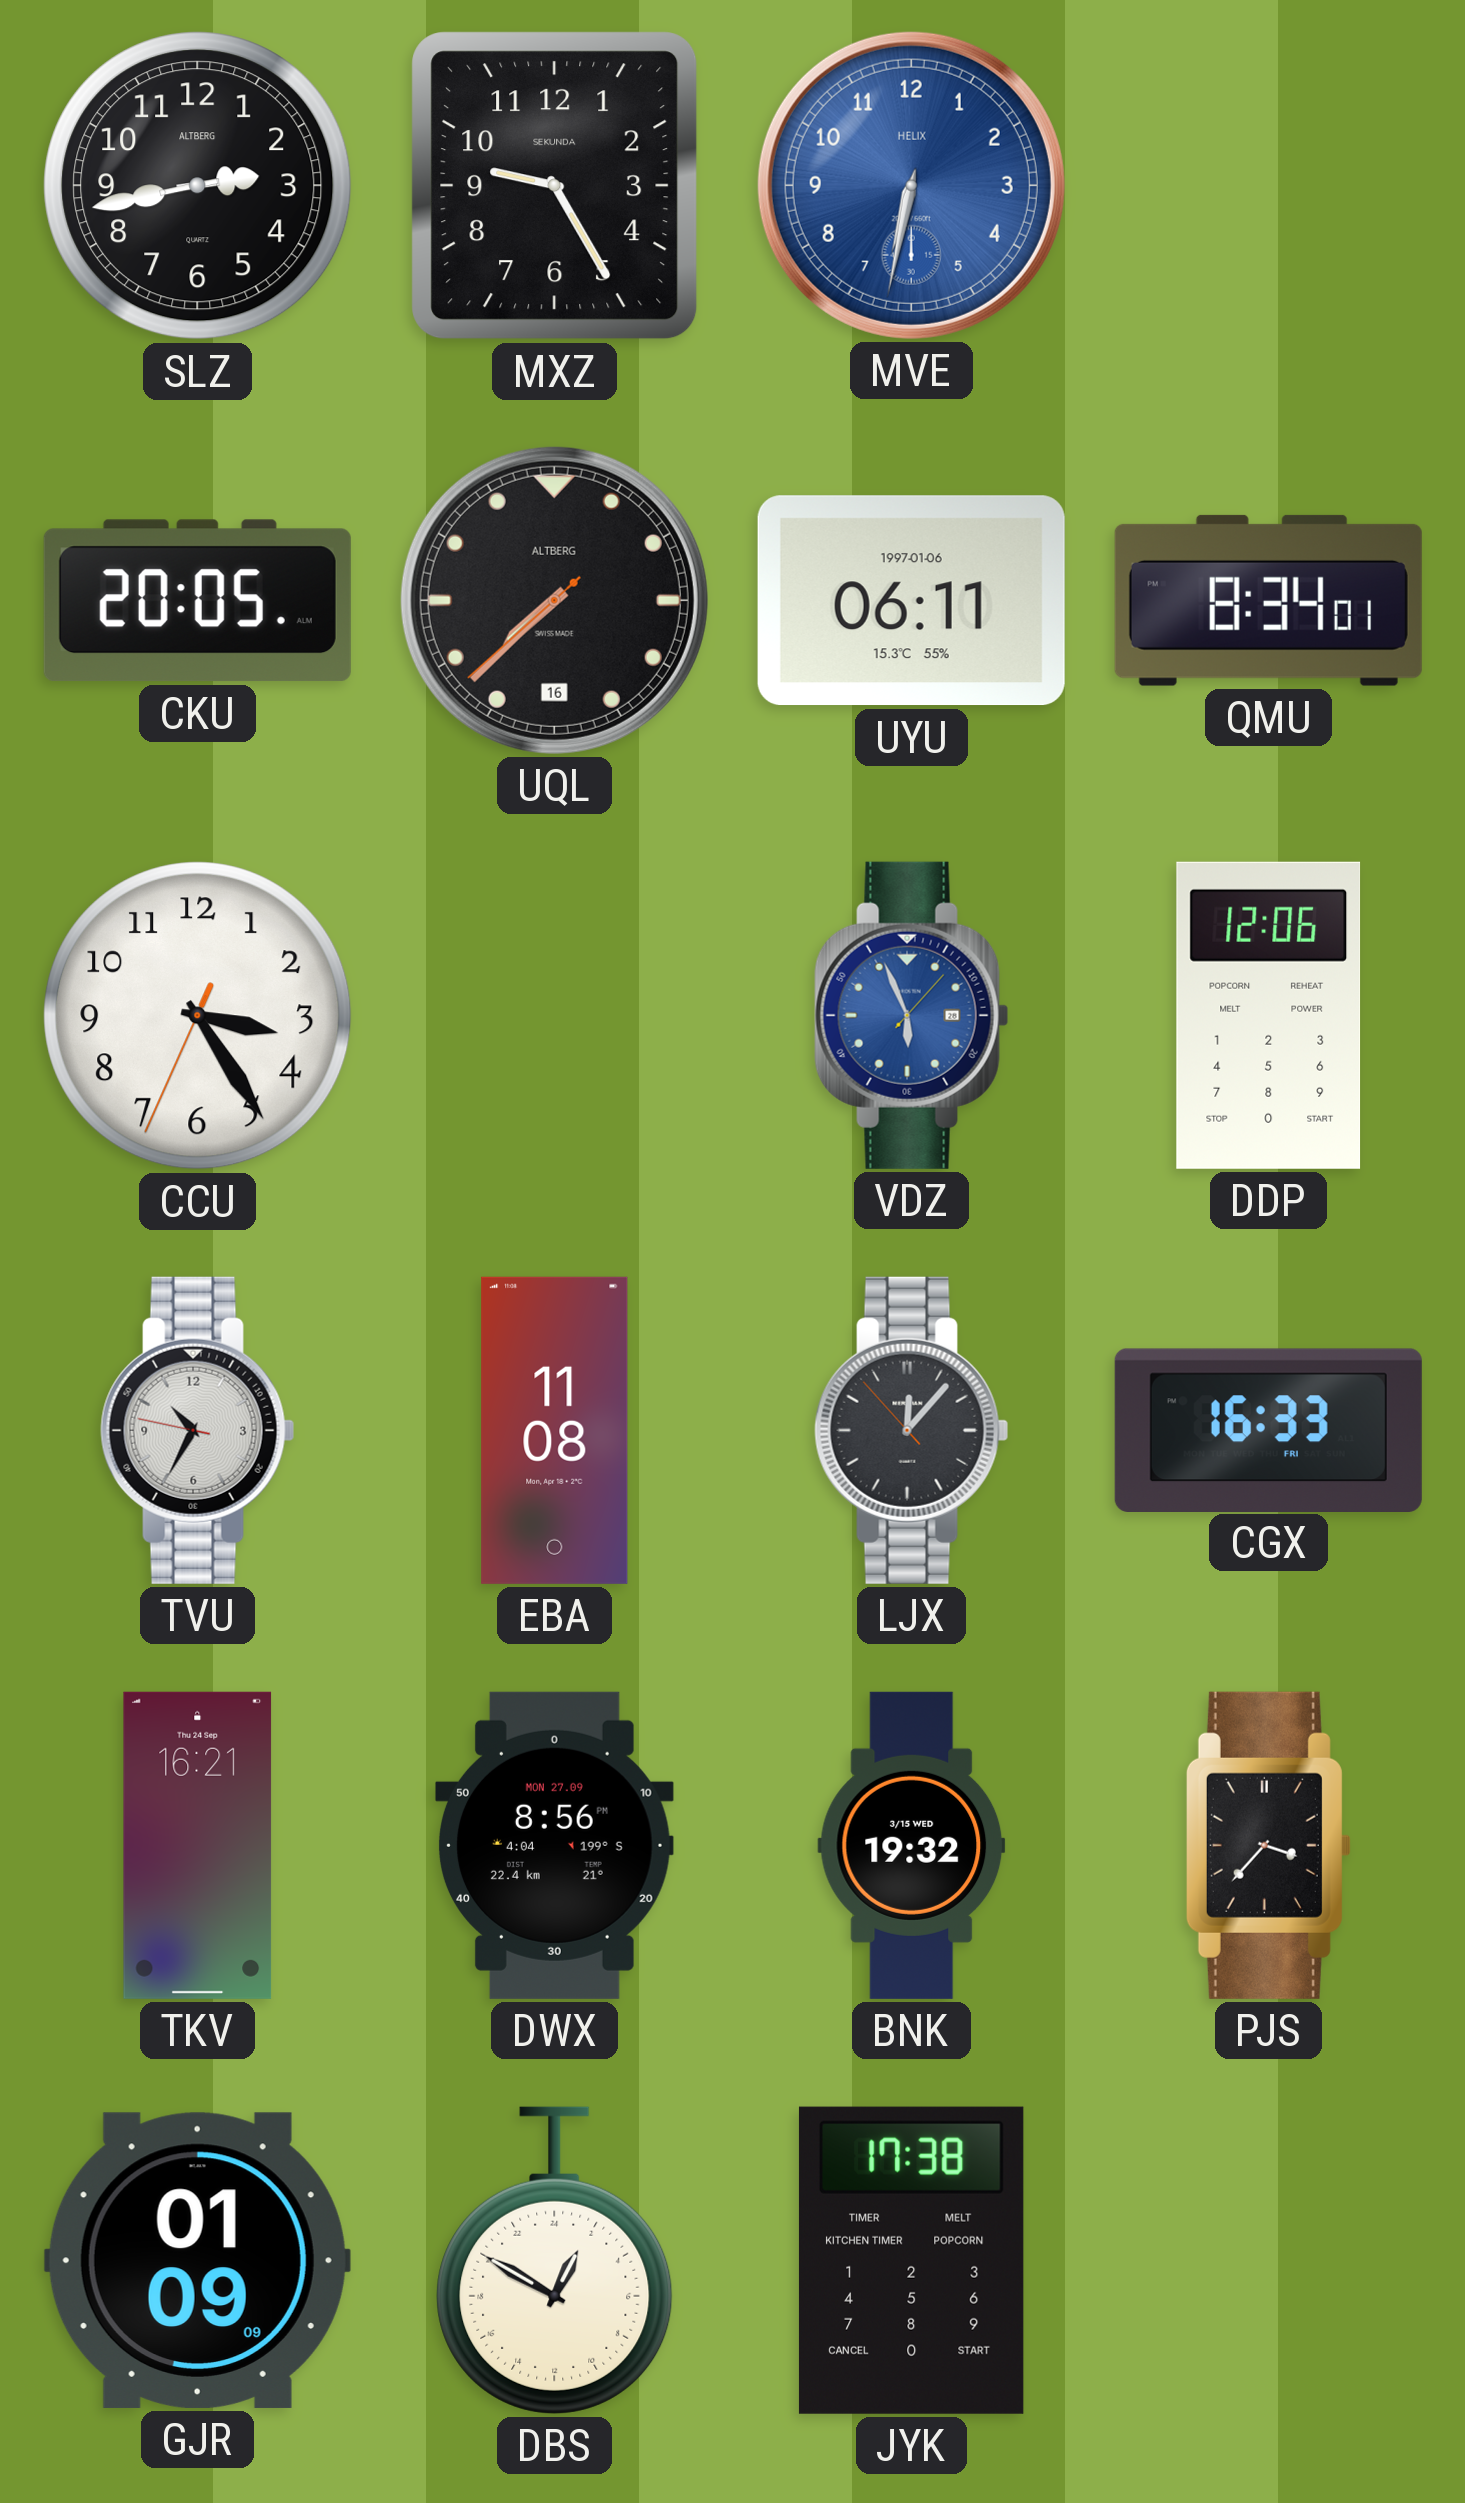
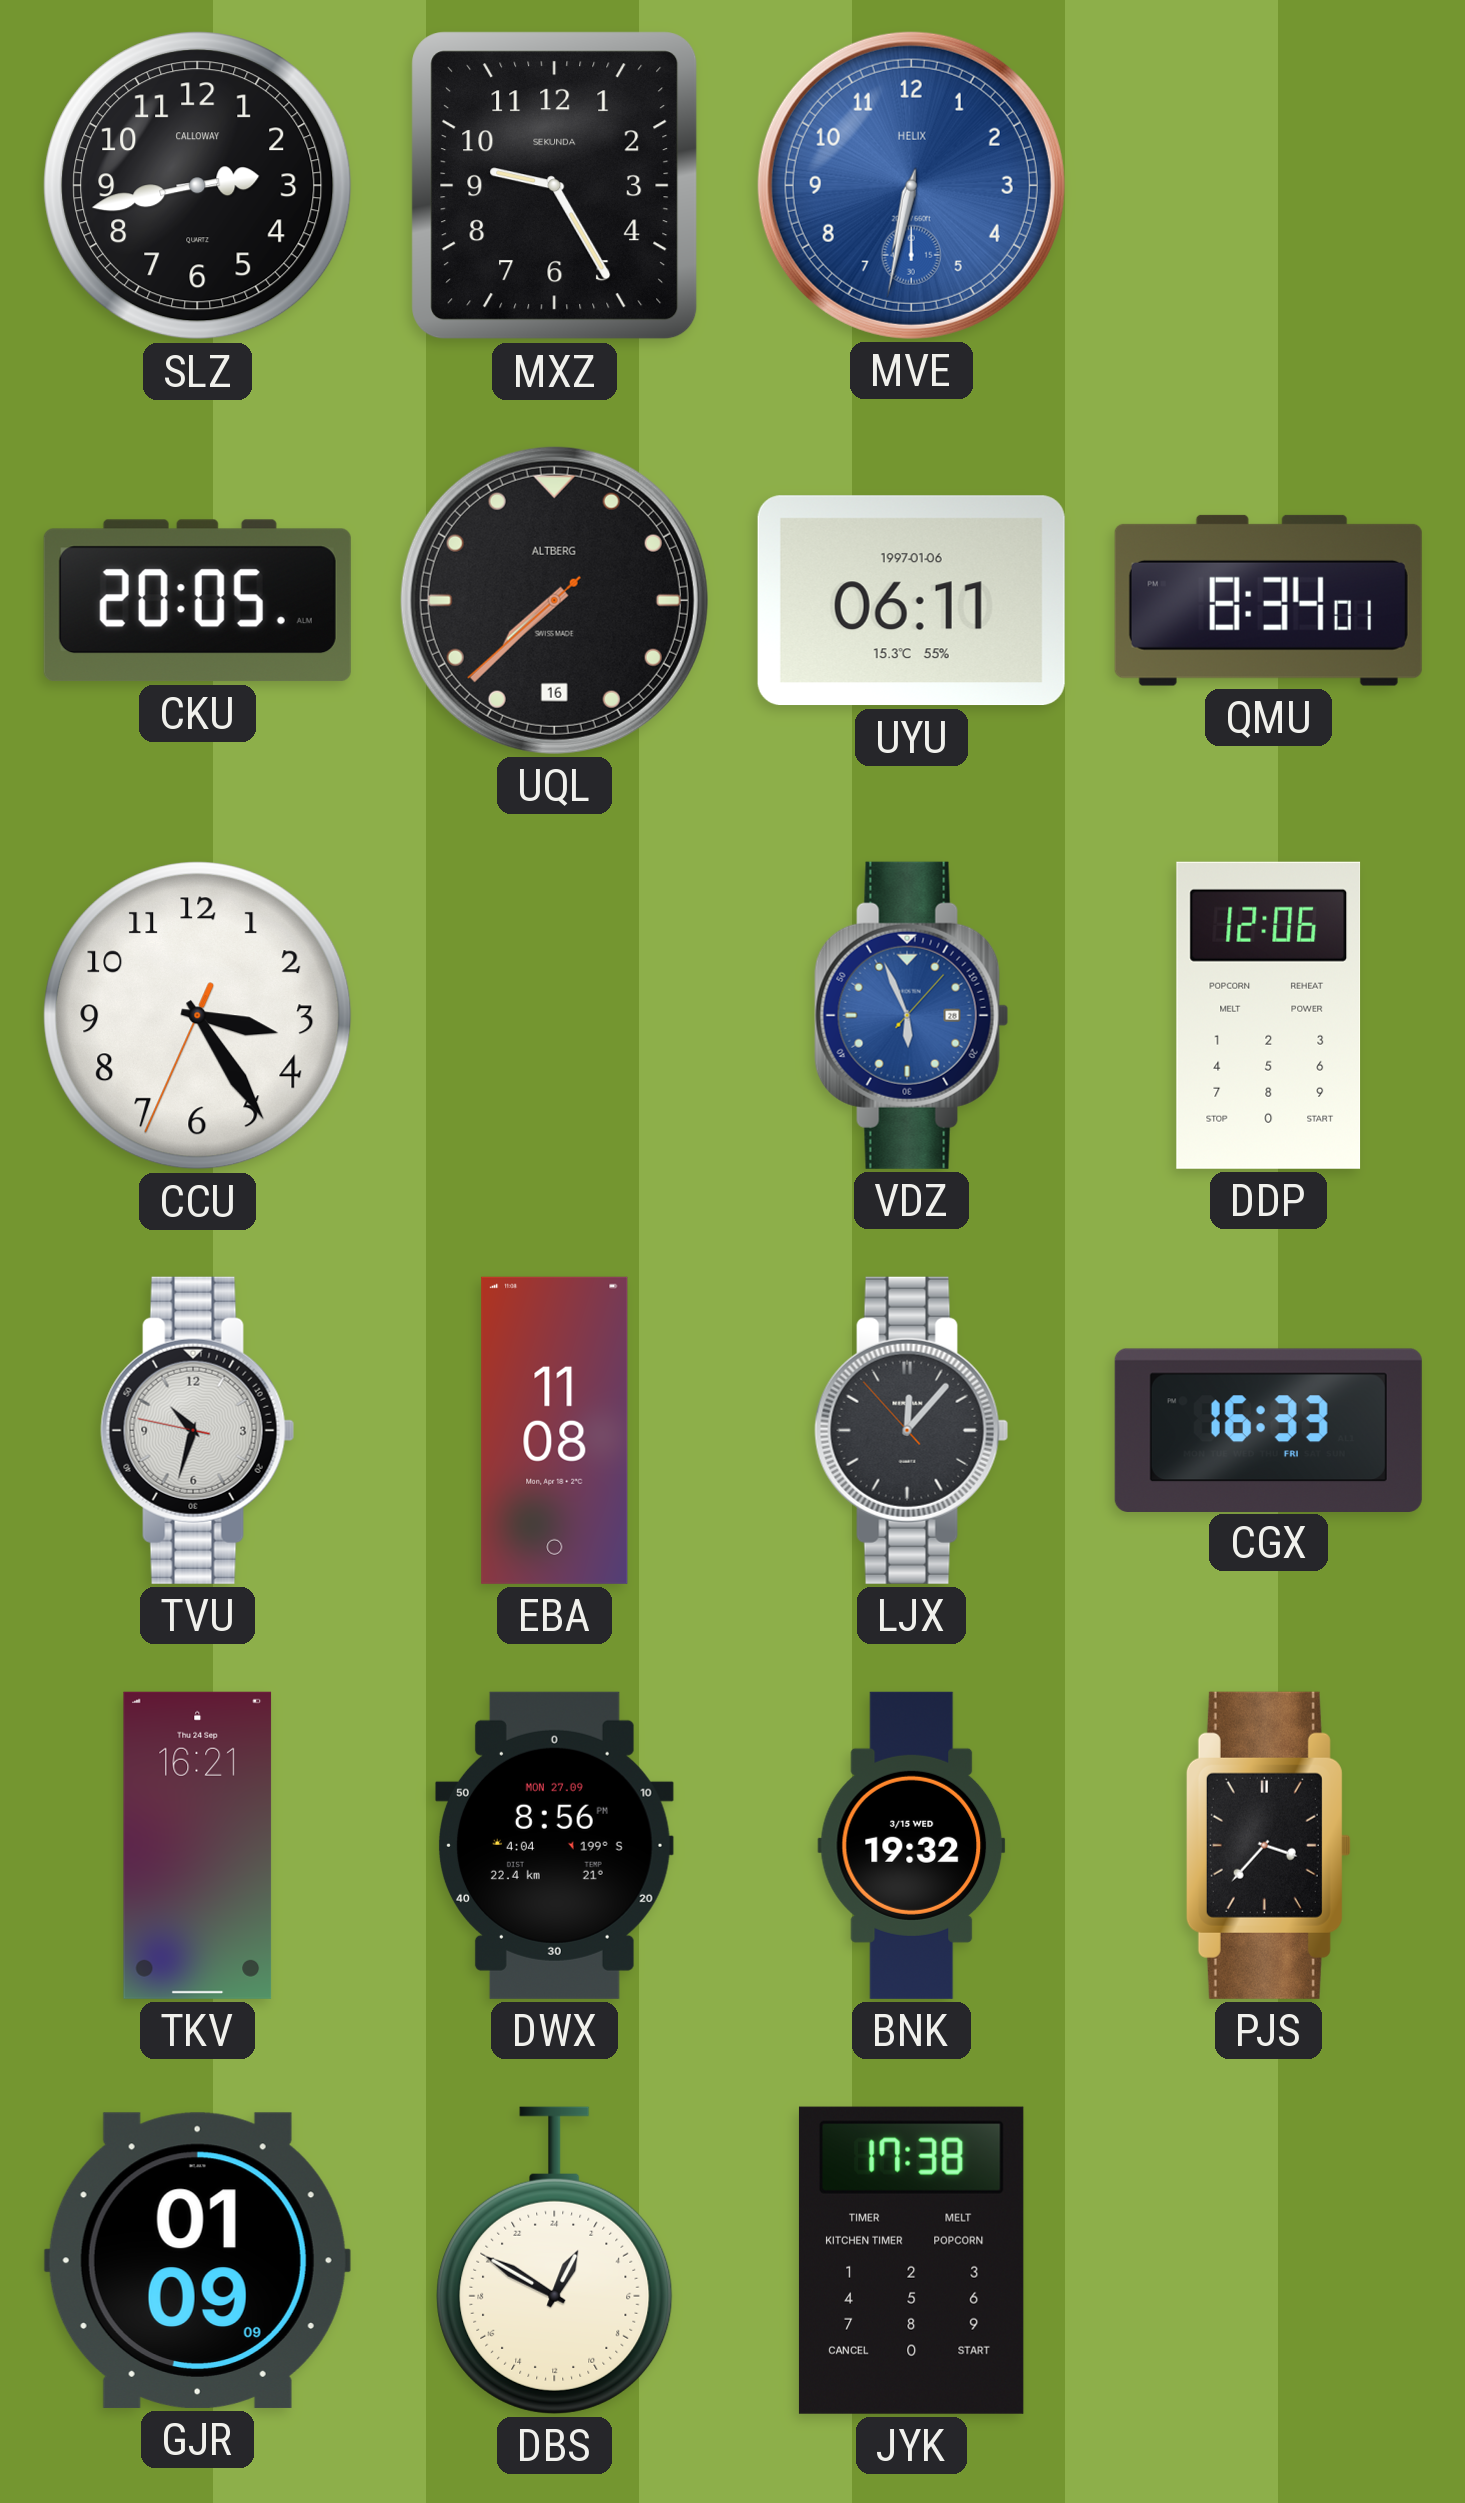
SLZ brand: ALTBERG -> CALLOWAY (198, 186)
TVU: 10:34 -> 10:32 (198, 1430)
